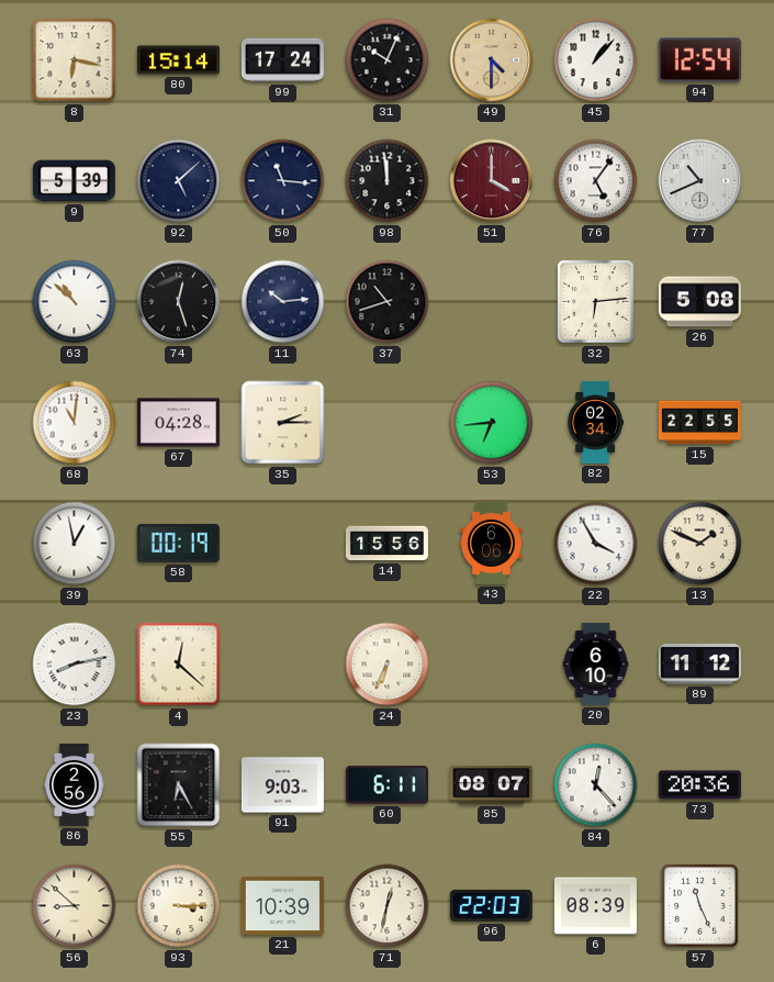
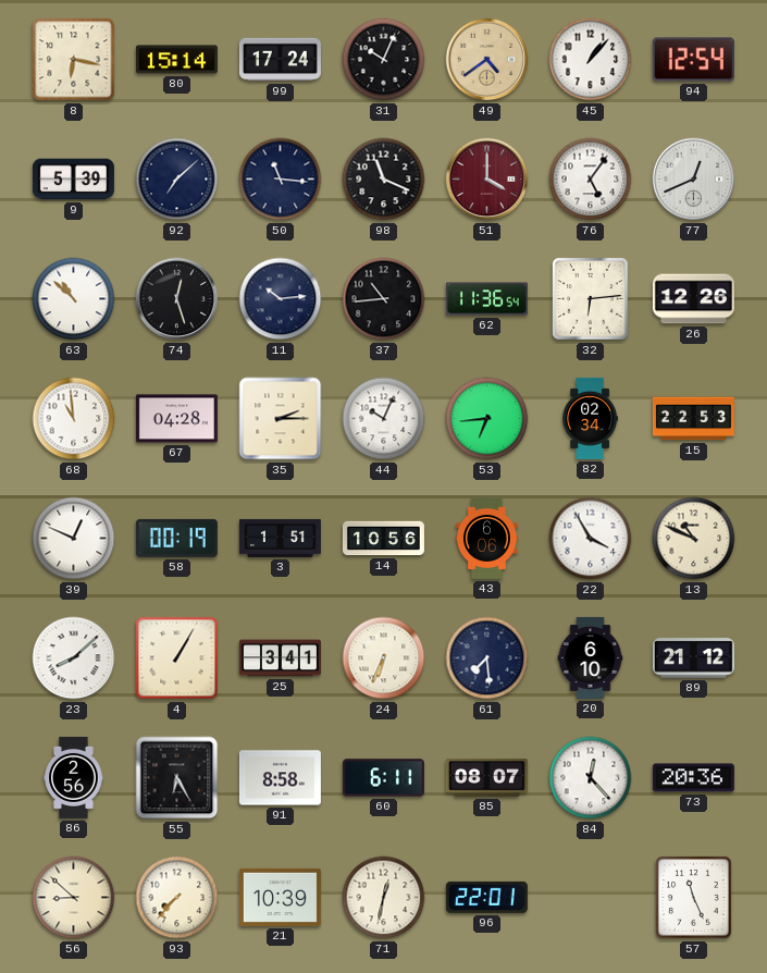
49: 4:30 -> 4:39 (487, 60)
92: 5:08 -> 7:08 (177, 180)
98: 11:59 -> 11:19 (384, 180)
77: 10:41 -> 12:41 (694, 180)
37: 10:42 -> 10:44 (384, 299)
62: none -> 11:36 (486, 299)
26: 5:08 -> 12:26 (693, 299)
68: 11:01 -> 10:59 (74, 419)
44: none -> 10:04 (384, 419)
15: 22:55 -> 22:53 (693, 419)
39: 12:58 -> 12:49 (74, 539)
3: none -> 1:51 (280, 538)
14: 15:56 -> 10:56 (383, 539)
13: 1:49 -> 10:49 (694, 539)
23: 8:13 -> 8:08 (74, 658)
4: 12:22 -> 1:05 (177, 658)
25: none -> 3:41 (280, 658)
61: none -> 7:29 (487, 658)
89: 11:12 -> 21:12 (693, 658)
91: 9:03 -> 8:58 (280, 778)
93: 3:15 -> 7:37 (177, 898)
96: 22:03 -> 22:01 (486, 897)
6: 08:39 -> none (595, 906)
